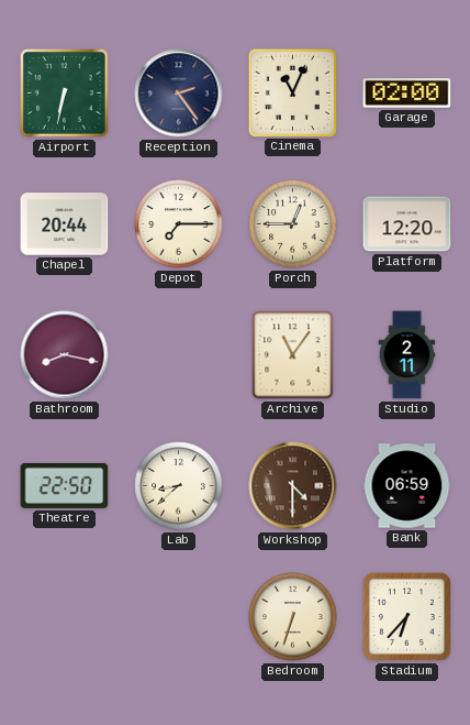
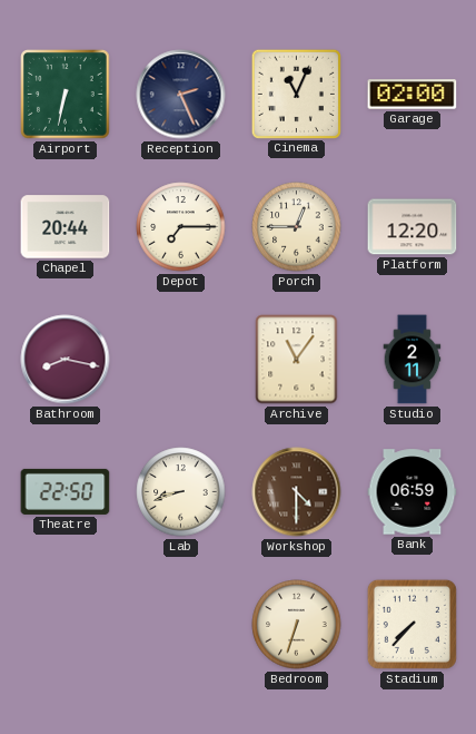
Reception: 2:24 -> 2:26 (181, 95)
Lab: 8:38 -> 8:42 (181, 492)
Stadium: 6:37 -> 7:37 (411, 624)
